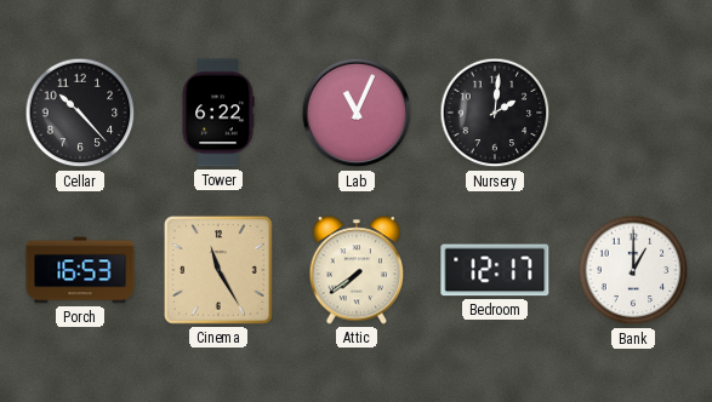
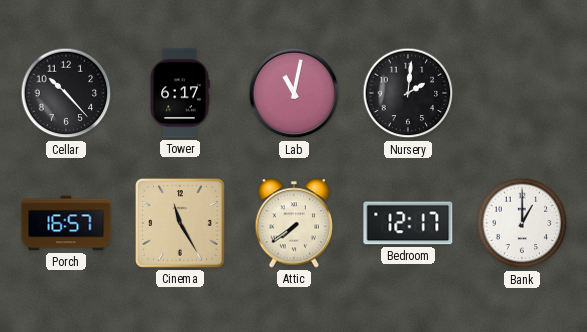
Tower: 6:22 -> 6:17 (180, 93)
Lab: 11:04 -> 11:02 (294, 93)
Porch: 16:53 -> 16:57 (66, 223)
